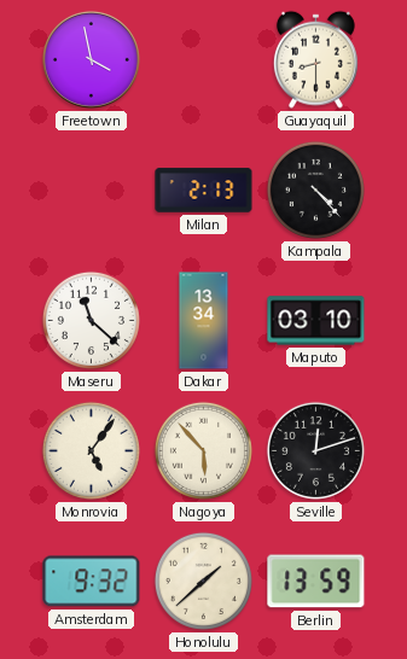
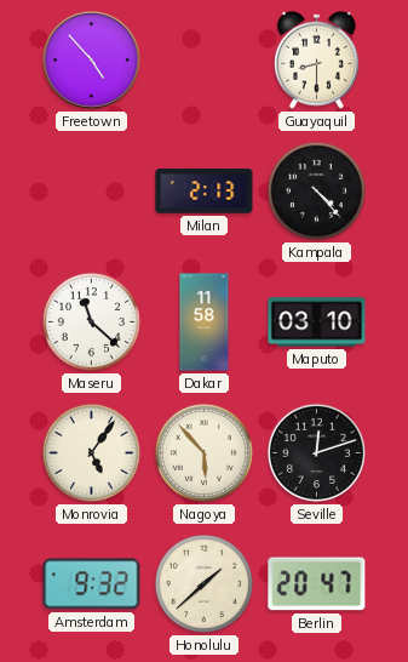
Freetown: 3:58 -> 4:53 (91, 59)
Dakar: 13:34 -> 11:58 (205, 323)
Berlin: 13:59 -> 20:47 (317, 584)
